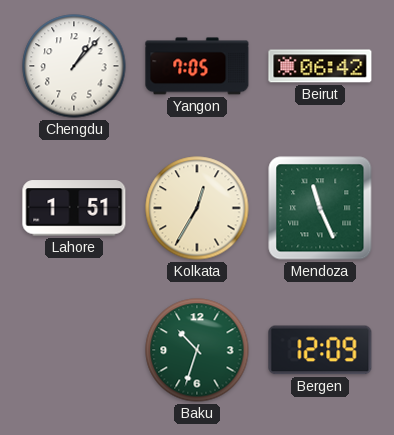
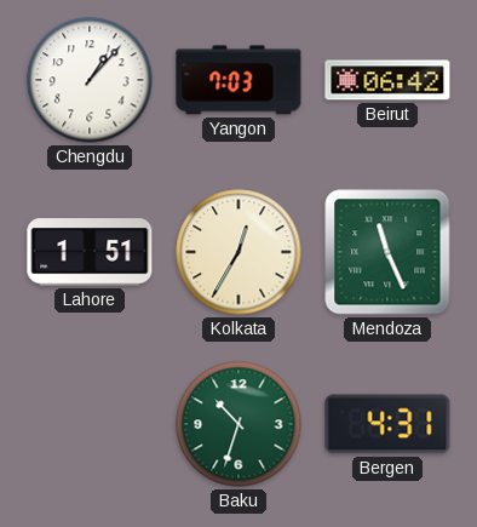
Yangon: 7:05 -> 7:03 (238, 80)
Bergen: 12:09 -> 4:31 (387, 424)
